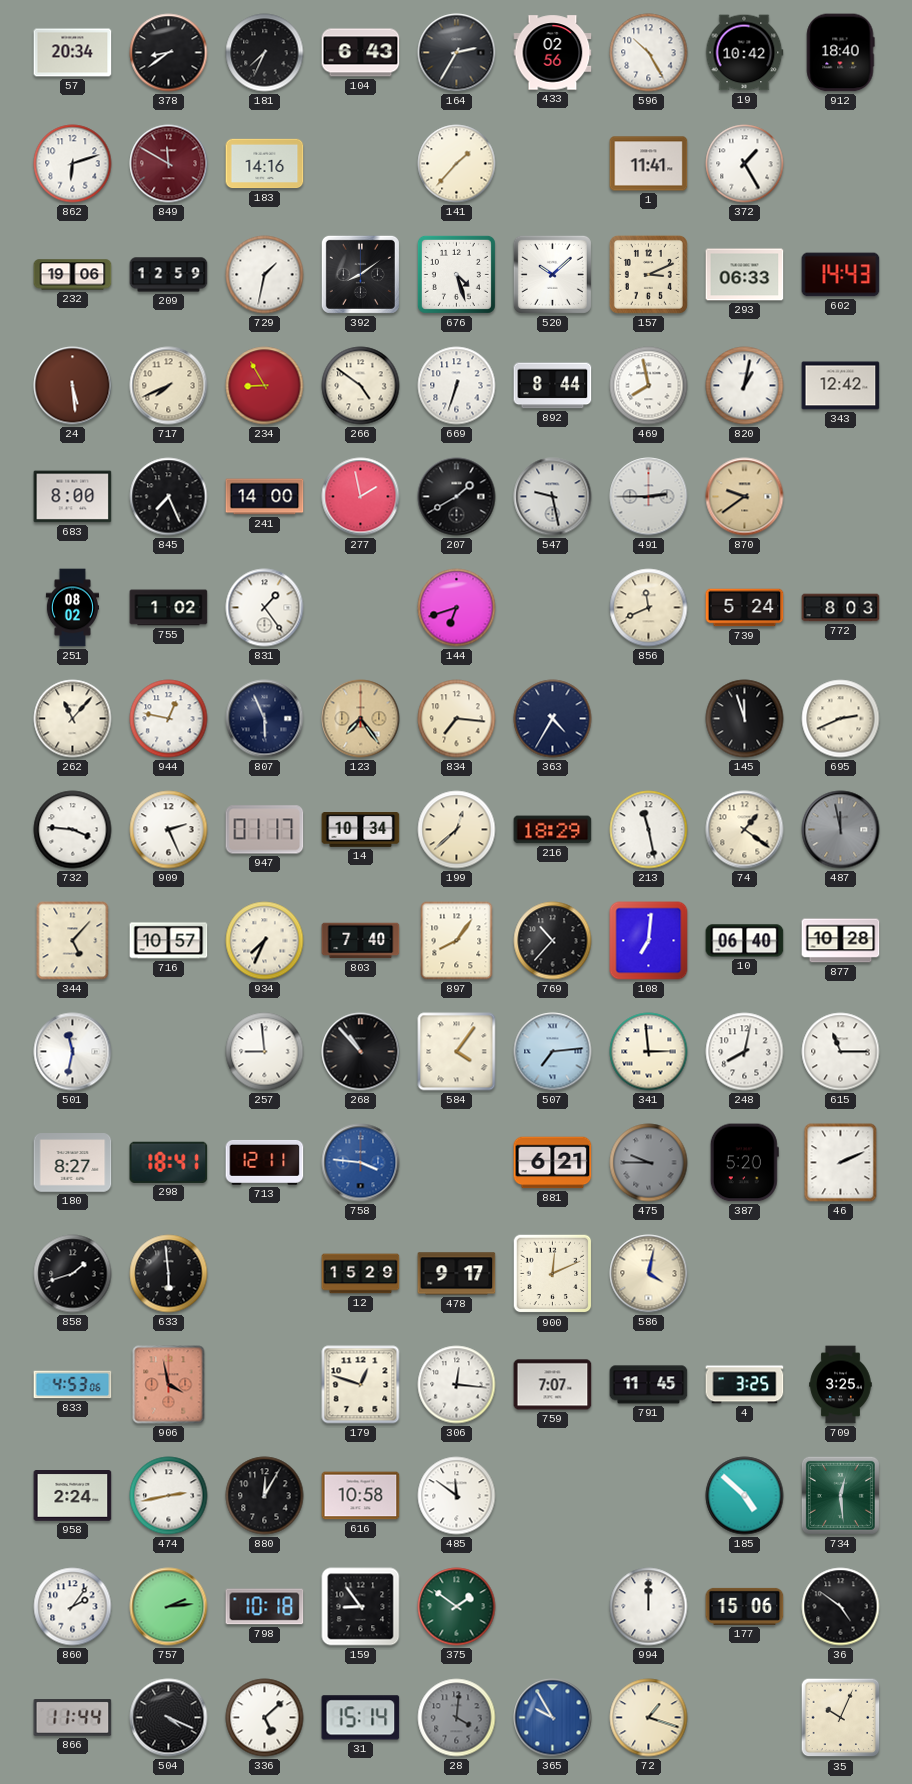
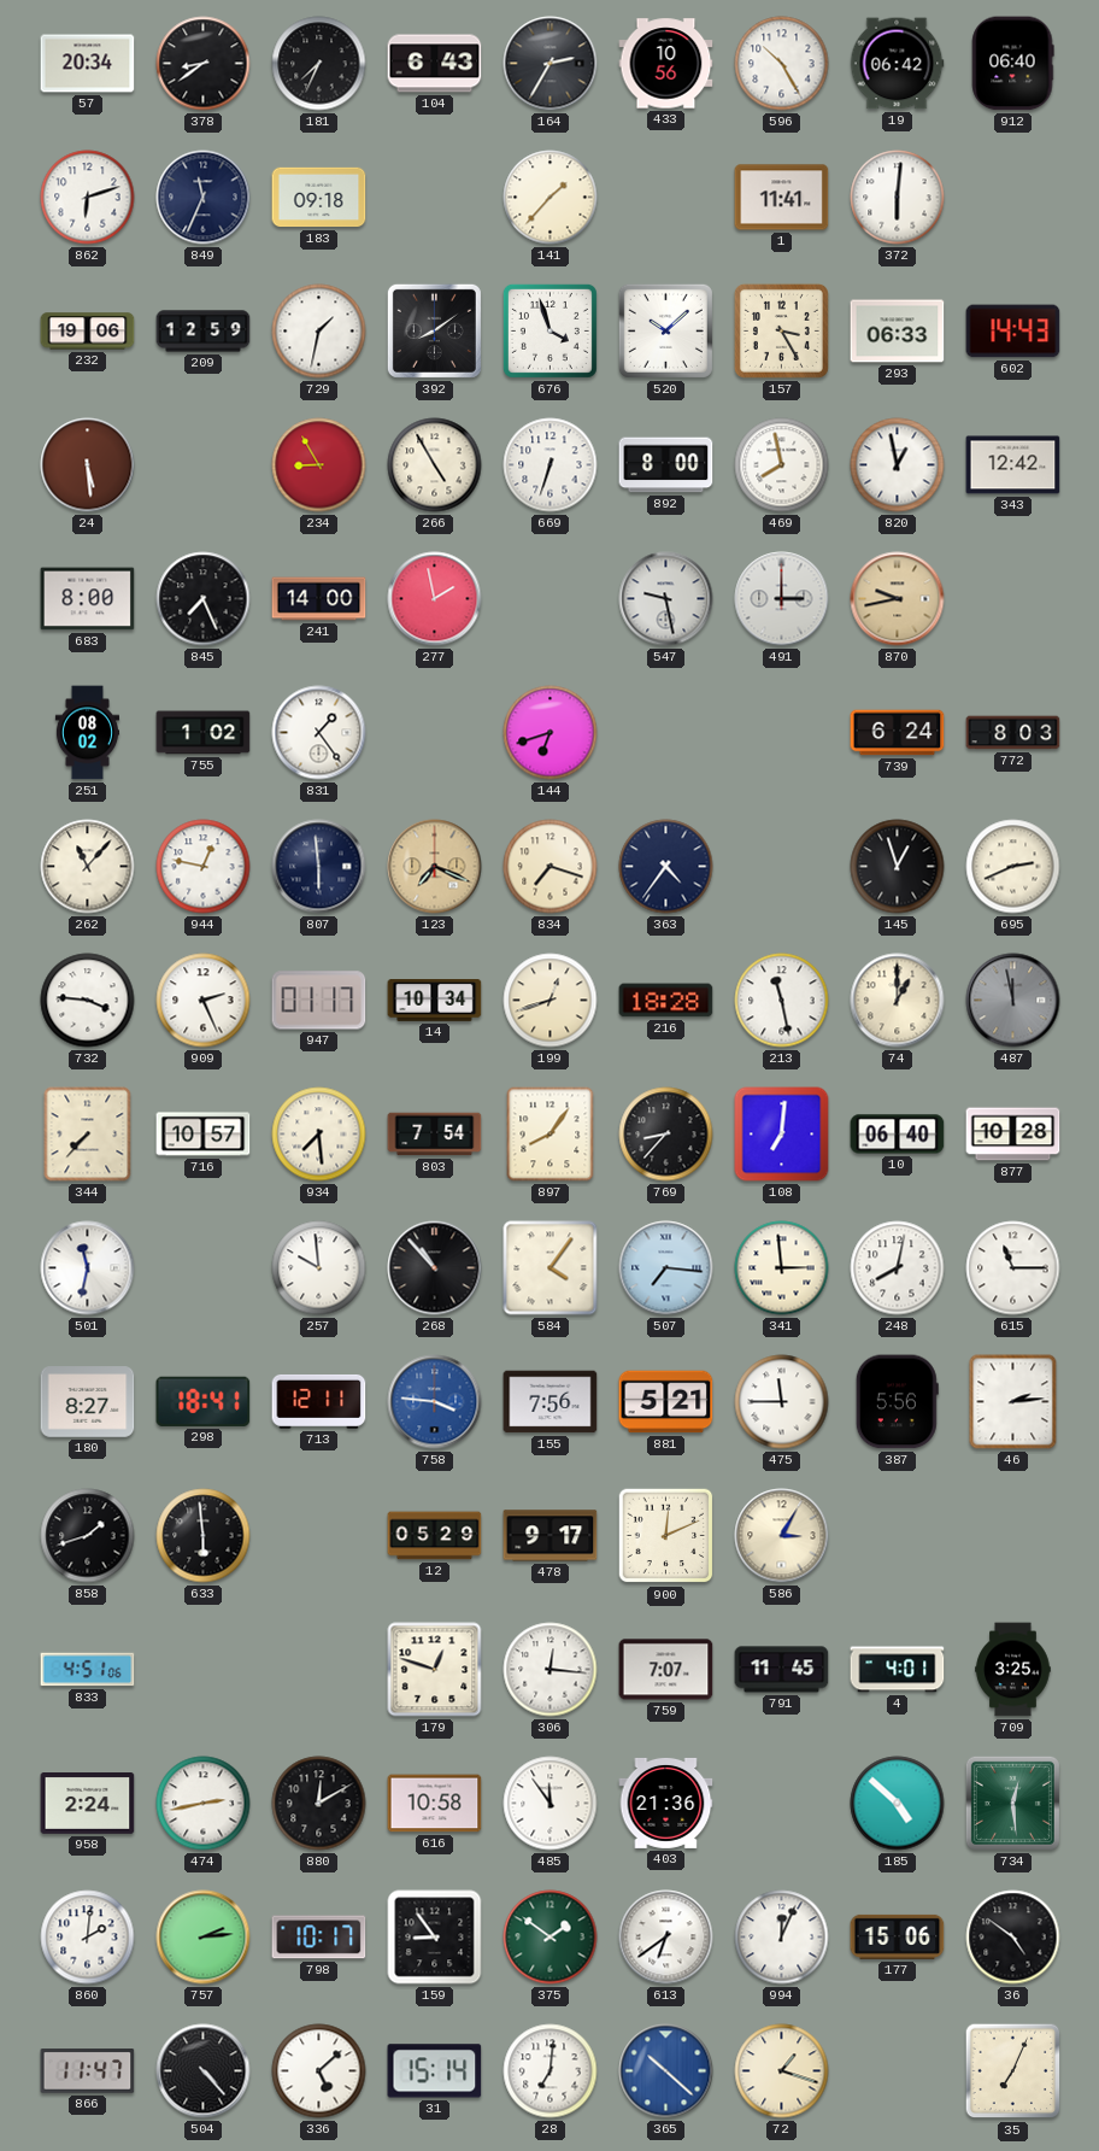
433: 02:56 -> 10:56 (666, 64)
19: 10:42 -> 06:42 (897, 64)
912: 18:40 -> 06:40 (1013, 64)
849: 11:50 -> 11:34 (204, 198)
849 dial: burgundy -> navy (204, 198)
183: 14:16 -> 09:18 (319, 198)
372: 1:25 -> 6:01 (898, 198)
676: 4:27 -> 3:57 (549, 330)
157: 3:11 -> 3:25 (781, 330)
717: 7:41 -> none (169, 386)
266: 4:51 -> 4:55 (435, 465)
892: 8:44 -> 8:00 (666, 465)
820: 1:02 -> 12:58 (898, 465)
207: 1:40 -> none (457, 497)
491: 2:45 -> 3:00 (782, 599)
870: 9:39 -> 9:43 (898, 599)
856: 11:41 -> none (649, 608)
739: 5:24 -> 6:24 (898, 733)
807: 5:56 -> 5:59 (319, 867)
123: 7:24 -> 7:19 (435, 867)
834: 7:16 -> 7:18 (551, 867)
363: 4:35 -> 4:36 (666, 867)
145: 11:57 -> 12:57 (898, 867)
199: 12:38 -> 12:42 (551, 1001)
216: 18:29 -> 18:28 (666, 1001)
74: 1:21 -> 1:00 (898, 1001)
344: 5:07 -> 7:37 (88, 1135)
934: 7:34 -> 7:29 (319, 1135)
803: 7:40 -> 7:54 (435, 1135)
769: 10:37 -> 8:37 (666, 1135)
257: 8:59 -> 9:59 (319, 1268)
507: 7:14 -> 7:16 (666, 1268)
155: none -> 7:56 (551, 1402)
881: 6:21 -> 5:21 (666, 1402)
475: 9:45 -> 11:45 (782, 1402)
475 dial: grey -> white (782, 1402)
387: 5:20 -> 5:56 (897, 1402)
46: 2:11 -> 2:14 (1013, 1402)
12: 15:29 -> 05:29 (435, 1536)
586: 4:02 -> 3:05 (782, 1536)
833: 4:53 -> 4:51 (88, 1670)
906: 3:58 -> none (169, 1385)
4: 3:25 -> 4:01 (898, 1670)
880: 12:05 -> 12:10 (319, 1804)
485: 11:51 -> 11:54 (551, 1804)
403: none -> 21:36 (666, 1803)
860: 2:06 -> 2:01 (88, 1938)
798: 10:18 -> 10:17 (319, 1938)
613: none -> 6:39 (666, 1938)
994: 12:00 -> 12:04 (782, 1938)
866: 11:44 -> 11:47 (88, 2071)
504: 4:19 -> 4:23 (204, 2071)
28: 4:01 -> 7:01 (551, 2071)
28 dial: grey -> white (551, 2071)
365: 9:55 -> 10:22 (666, 2071)
35: 10:04 -> 7:04 (1013, 2071)
